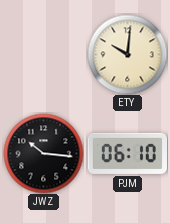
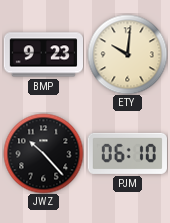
BMP: none -> 9:23 (43, 55)
JWZ: 10:16 -> 10:23 (43, 153)
